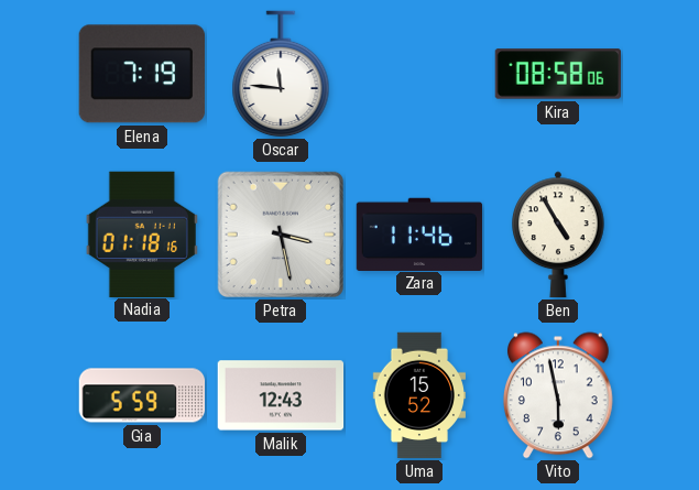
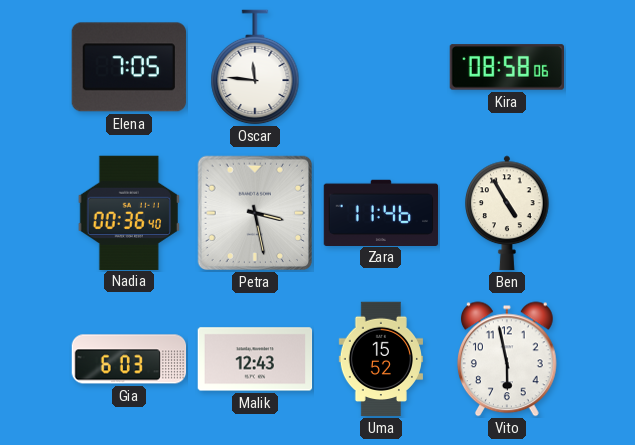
Elena: 7:19 -> 7:05 (129, 67)
Nadia: 01:18 -> 00:36 (129, 212)
Gia: 5:59 -> 6:03 (129, 359)
